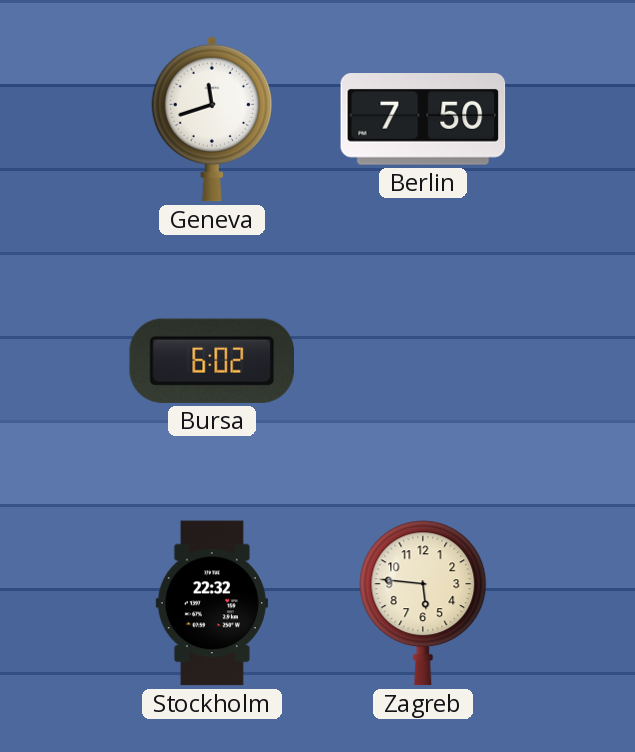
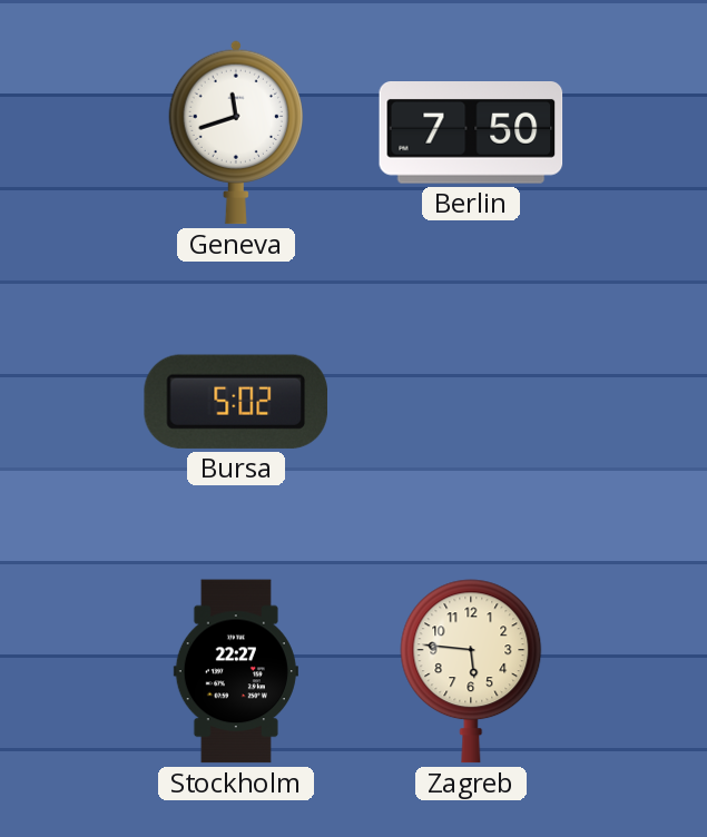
Bursa: 6:02 -> 5:02 (235, 402)
Stockholm: 22:32 -> 22:27 (236, 671)
